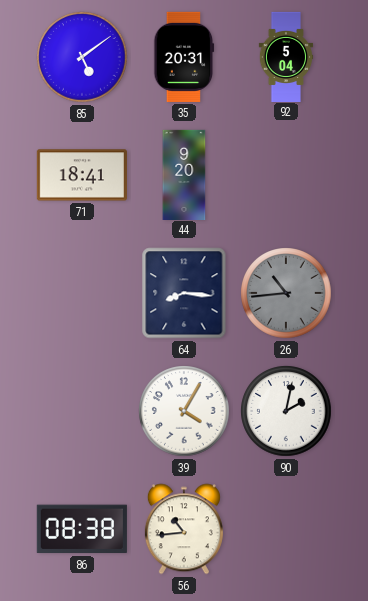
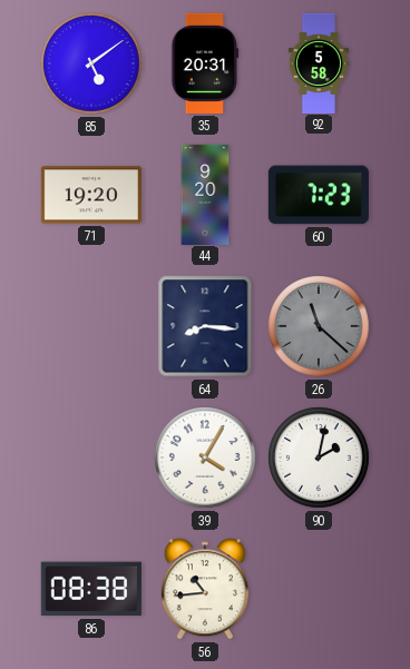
92: 5:04 -> 5:58 (319, 62)
71: 18:41 -> 19:20 (91, 195)
60: none -> 7:23 (319, 195)
26: 10:44 -> 11:22 (319, 326)
